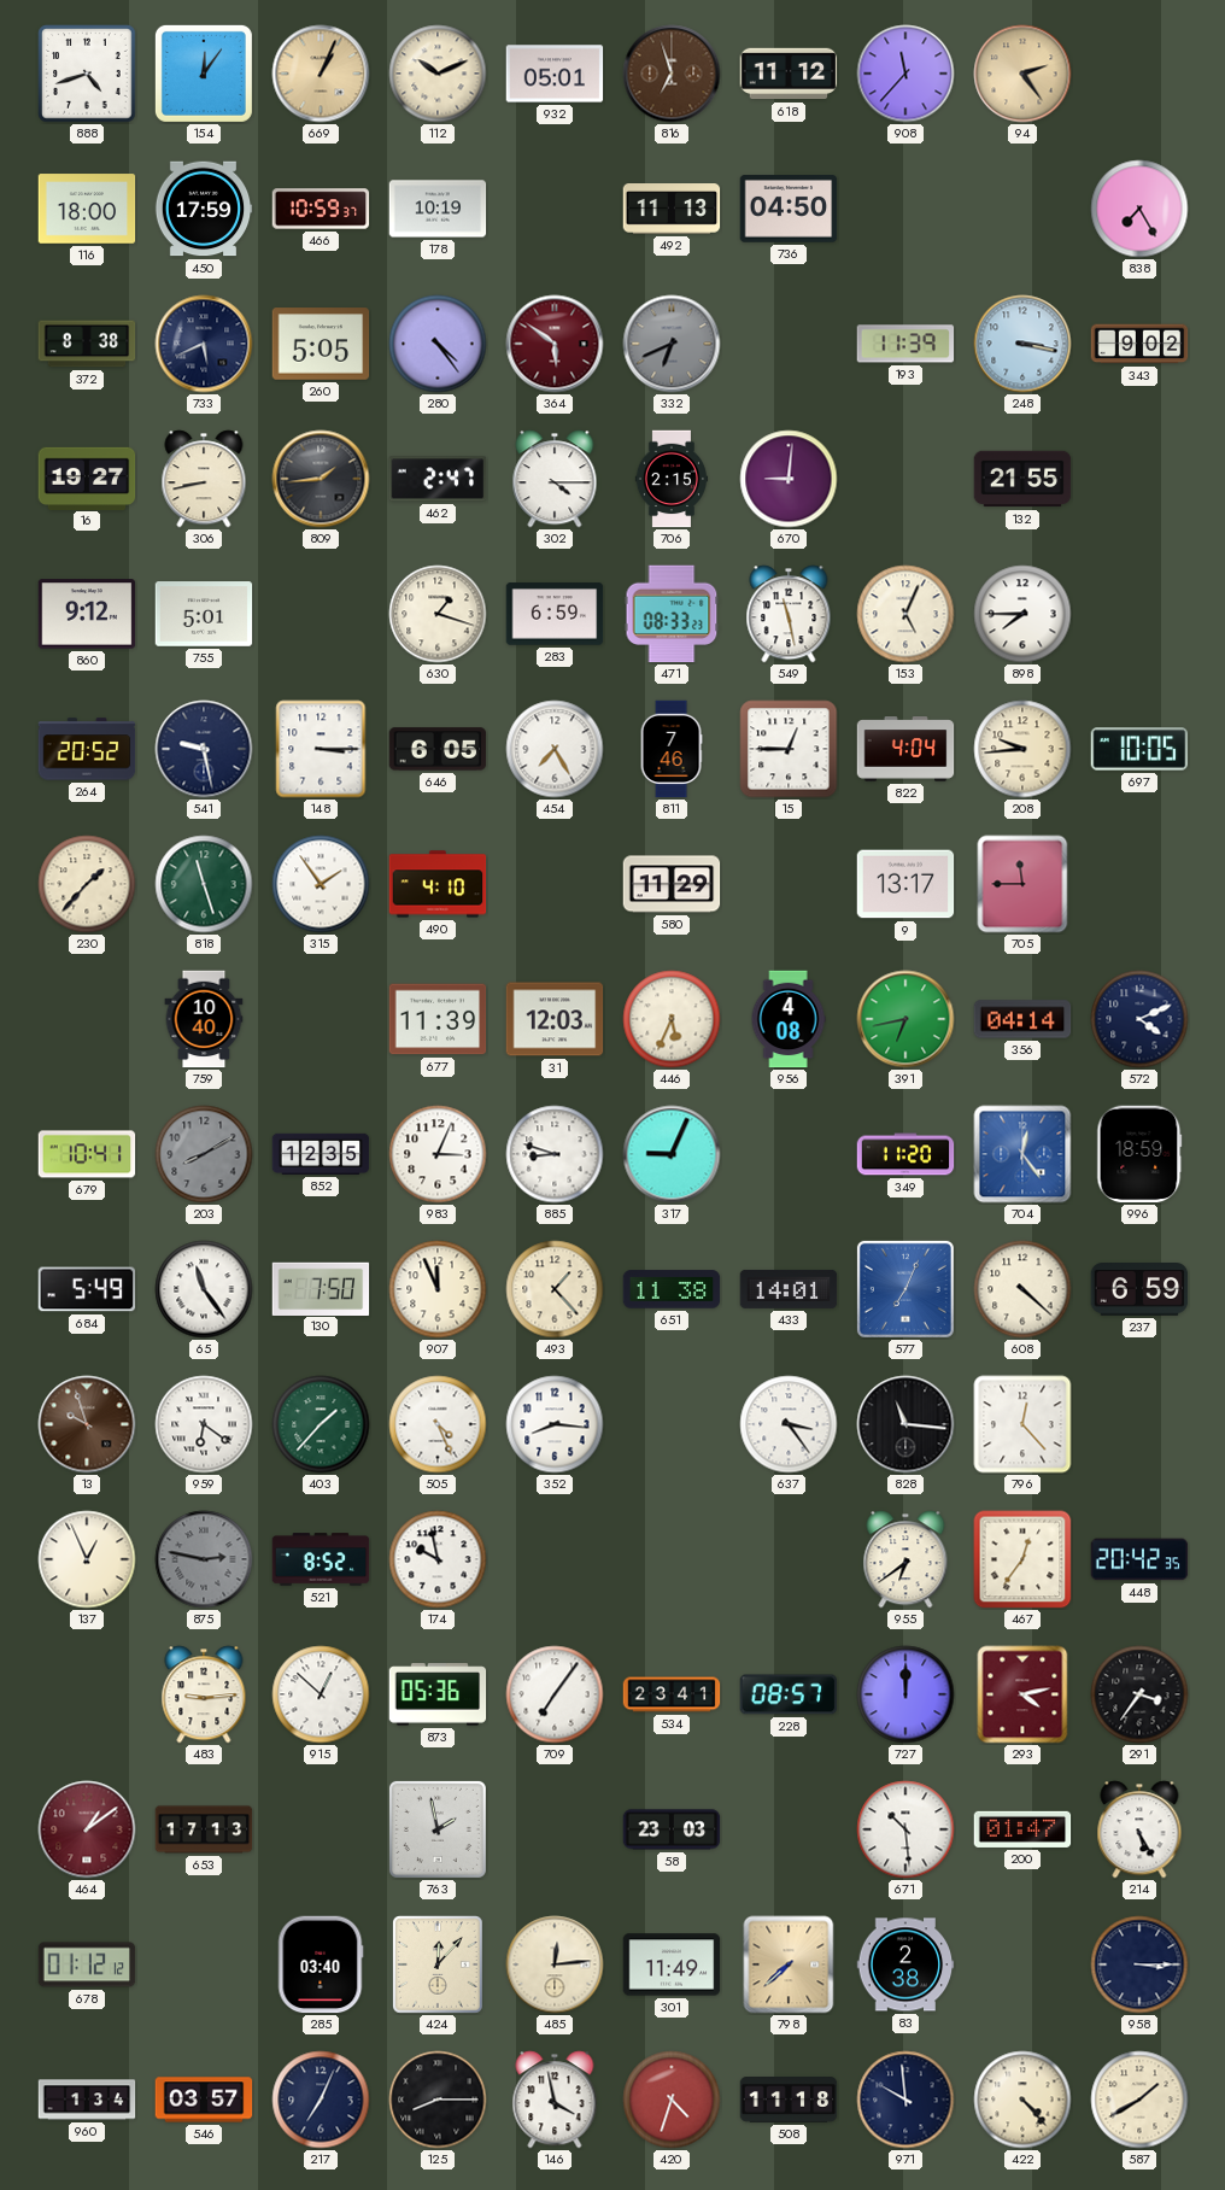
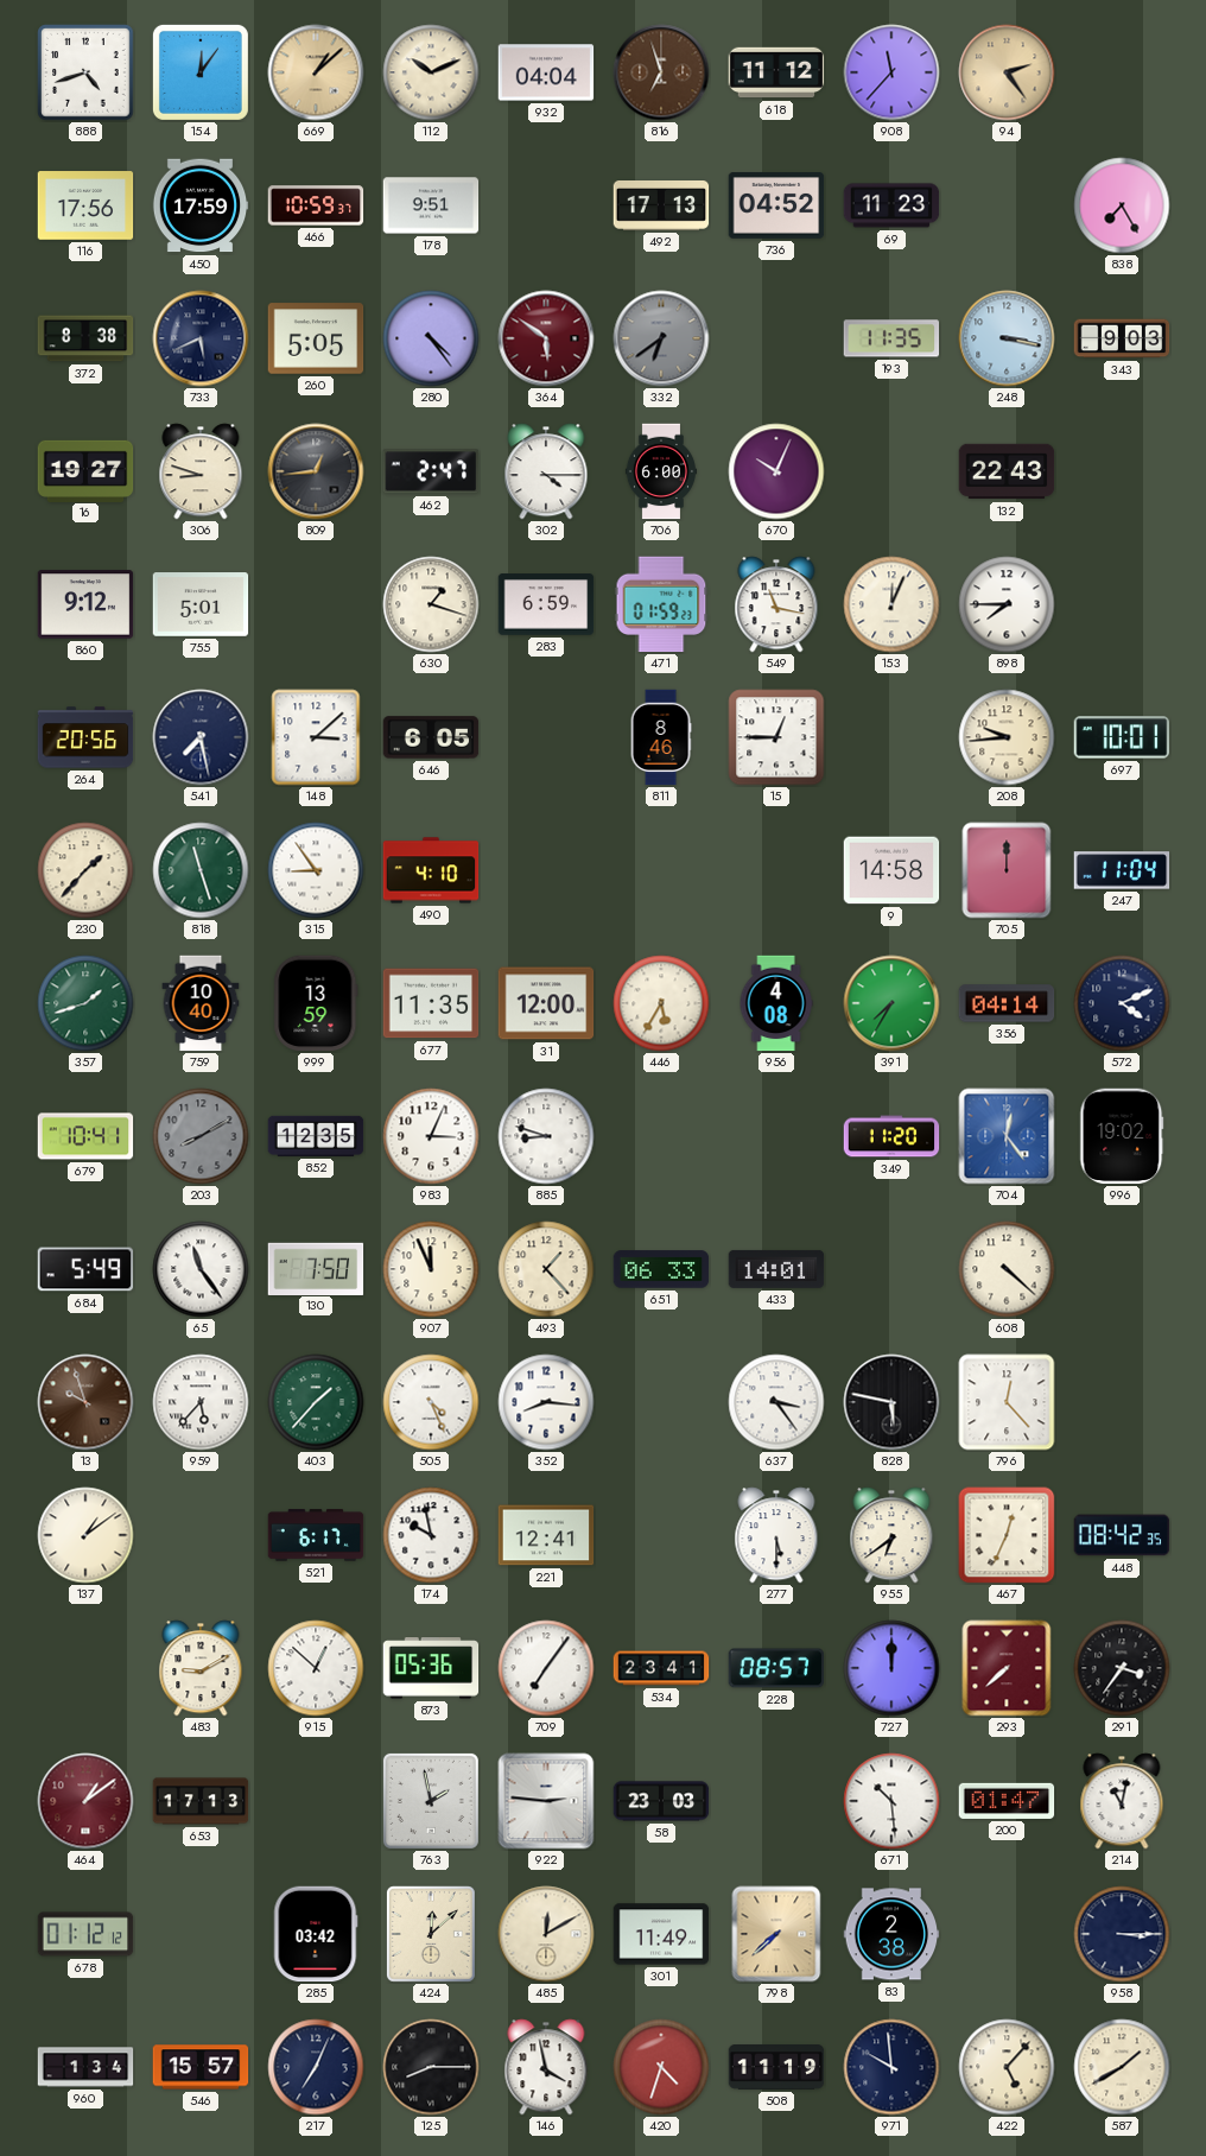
669: 1:04 -> 1:08 (316, 72)
932: 05:01 -> 04:04 (546, 72)
116: 18:00 -> 17:56 (85, 205)
178: 10:19 -> 9:51 (431, 205)
492: 11:13 -> 17:13 (661, 207)
736: 04:50 -> 04:52 (776, 205)
69: none -> 11:23 (891, 205)
332: 6:41 -> 6:39 (661, 338)
193: 11:39 -> 11:35 (891, 338)
343: 9:02 -> 9:03 (1122, 338)
306: 8:43 -> 8:48 (201, 471)
809: 1:44 -> 12:44 (316, 471)
706: 2:15 -> 6:00 (660, 471)
670: 9:01 -> 10:04 (776, 471)
132: 21:55 -> 22:43 (1007, 471)
471: 08:33 -> 01:59 (661, 604)
549: 11:28 -> 11:17 (776, 604)
153: 5:04 -> 12:04 (891, 604)
264: 20:52 -> 20:56 (85, 737)
541: 9:28 -> 7:28 (201, 737)
148: 3:15 -> 3:08 (316, 737)
454: 7:25 -> none (555, 749)
811: 7:46 -> 8:46 (661, 737)
822: 4:04 -> none (905, 749)
697: 10:05 -> 10:01 (1122, 737)
315: 1:54 -> 8:54 (316, 870)
580: 11:29 -> none (672, 884)
9: 13:17 -> 14:58 (891, 870)
705: 11:45 -> 12:00 (1007, 870)
247: none -> 11:04 (1122, 870)
357: none -> 1:42 (85, 1003)
999: none -> 13:59 (316, 1003)
677: 11:39 -> 11:35 (431, 1003)
31: 12:03 -> 12:00 (546, 1003)
446: 5:34 -> 5:35 (661, 1003)
391: 6:43 -> 7:35 (891, 1003)
317: 9:04 -> none (672, 1154)
996: 18:59 -> 19:02 (1122, 1136)
651: 11:38 -> 06:33 (661, 1269)
577: 7:04 -> none (905, 1289)
237: 6:59 -> none (1139, 1290)
959: 6:21 -> 5:37 (201, 1402)
828: 11:16 -> 5:47 (891, 1402)
137: 12:56 -> 1:09 (85, 1535)
875: 2:47 -> none (204, 1559)
521: 8:52 -> 6:17 (316, 1535)
221: none -> 12:41 (546, 1535)
277: none -> 5:30 (776, 1535)
467: 12:36 -> 12:34 (1007, 1535)
448: 20:42 -> 08:42 (1122, 1535)
483: 9:14 -> 9:10 (201, 1668)
293: 4:13 -> 7:38 (1007, 1668)
922: none -> 2:46 (546, 1801)
214: 5:25 -> 11:02 (1122, 1801)
285: 03:40 -> 03:42 (316, 1934)
424: 12:07 -> 12:08 (431, 1935)
485: 12:14 -> 12:10 (546, 1934)
546: 03:57 -> 15:57 (201, 2067)
508: 11:18 -> 11:19 (776, 2068)
422: 4:23 -> 5:07 (1007, 2067)
